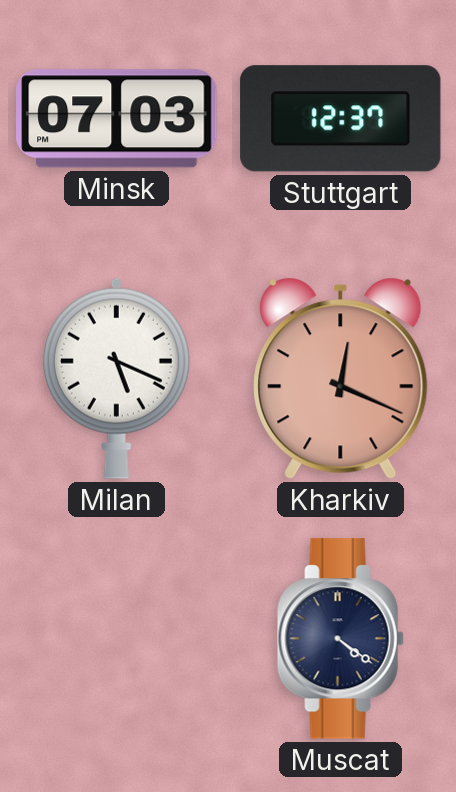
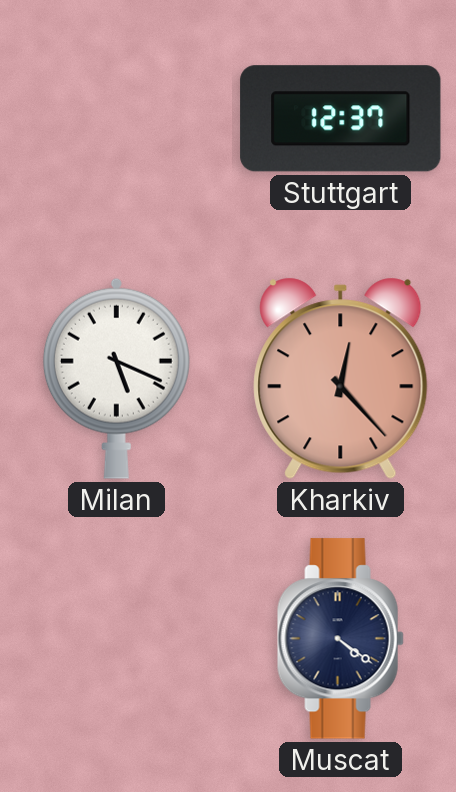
Minsk: 07:03 -> none (117, 119)
Kharkiv: 12:19 -> 12:23 (341, 378)
